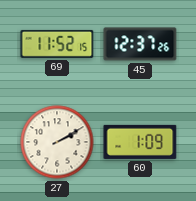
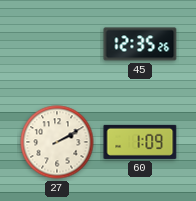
69: 11:52 -> none (57, 44)
45: 12:37 -> 12:35 (140, 44)
